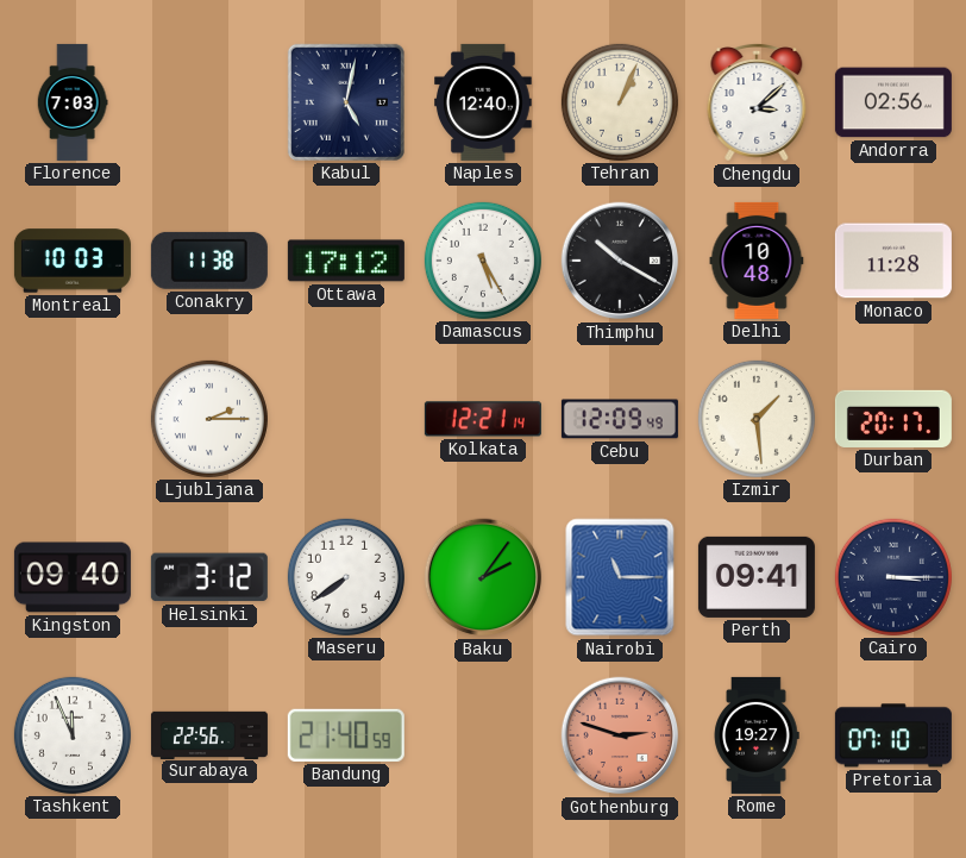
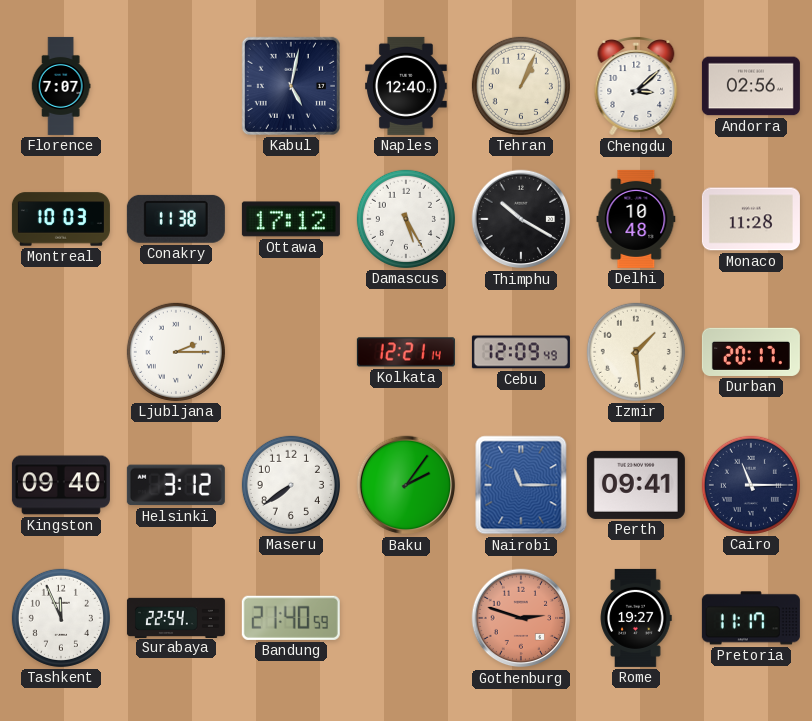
Florence: 7:03 -> 7:07 (61, 86)
Cairo: 3:15 -> 11:15 (751, 485)
Surabaya: 22:56 -> 22:54 (176, 617)
Pretoria: 07:10 -> 11:17 (751, 618)
